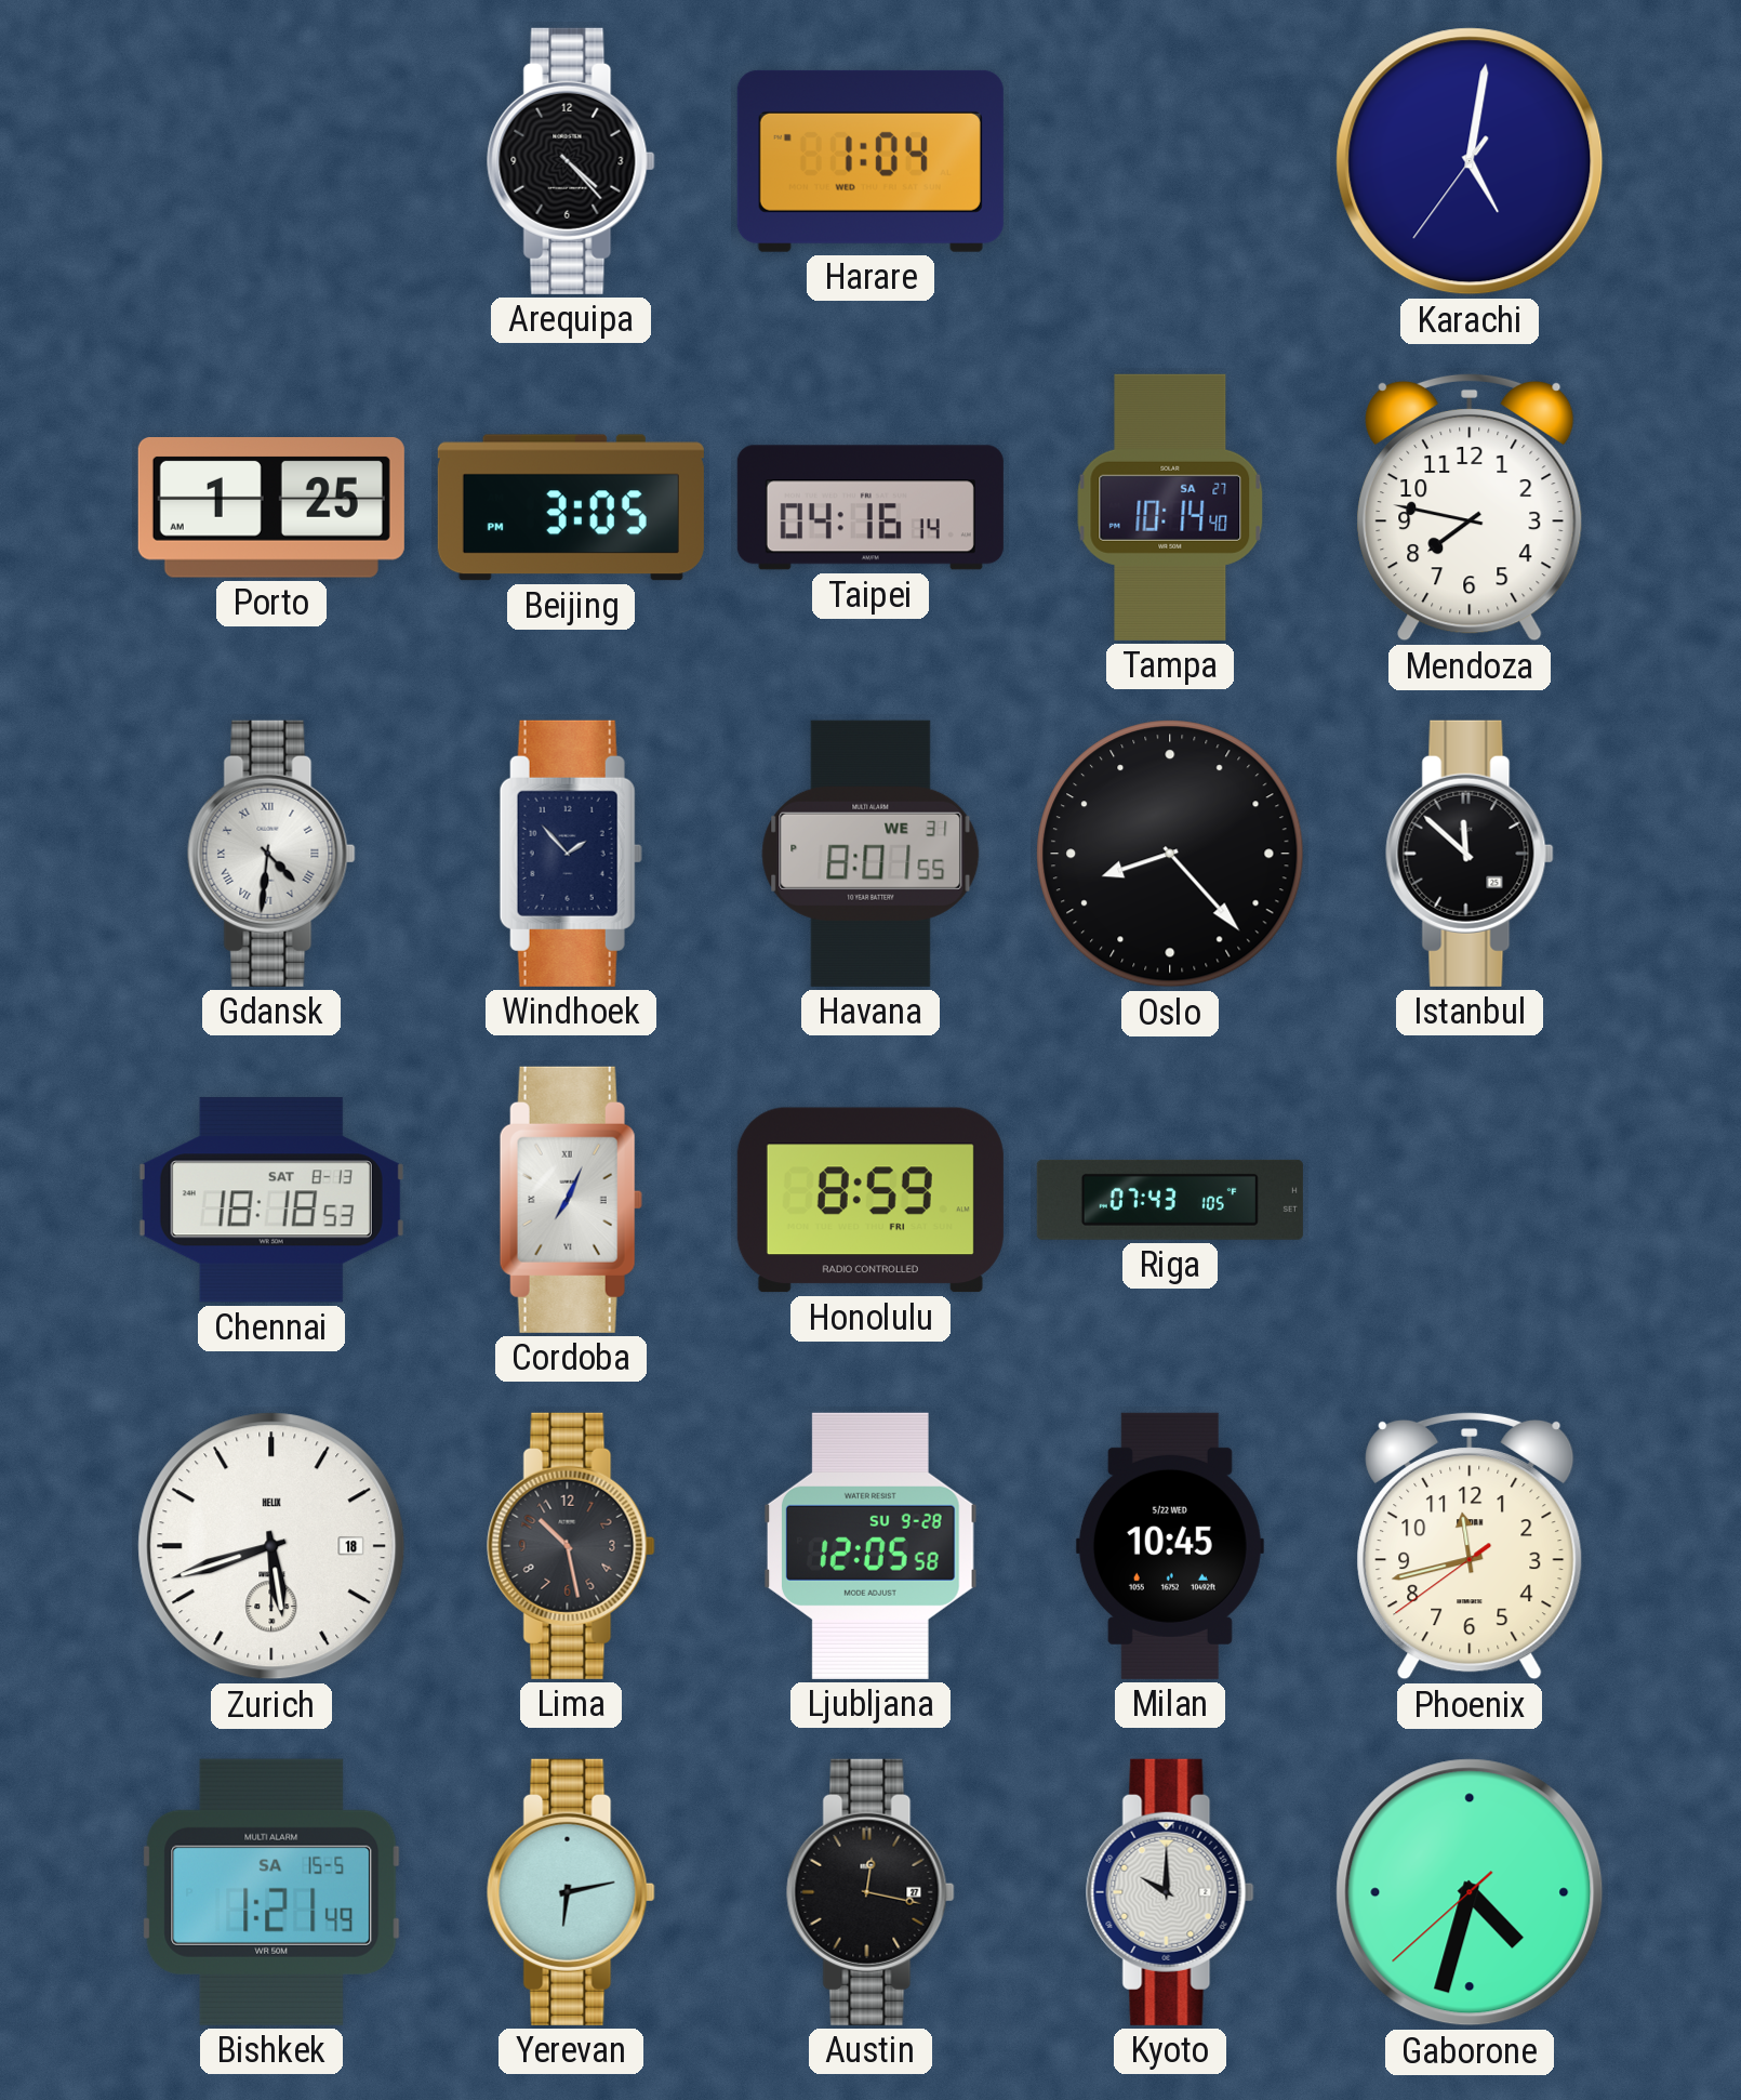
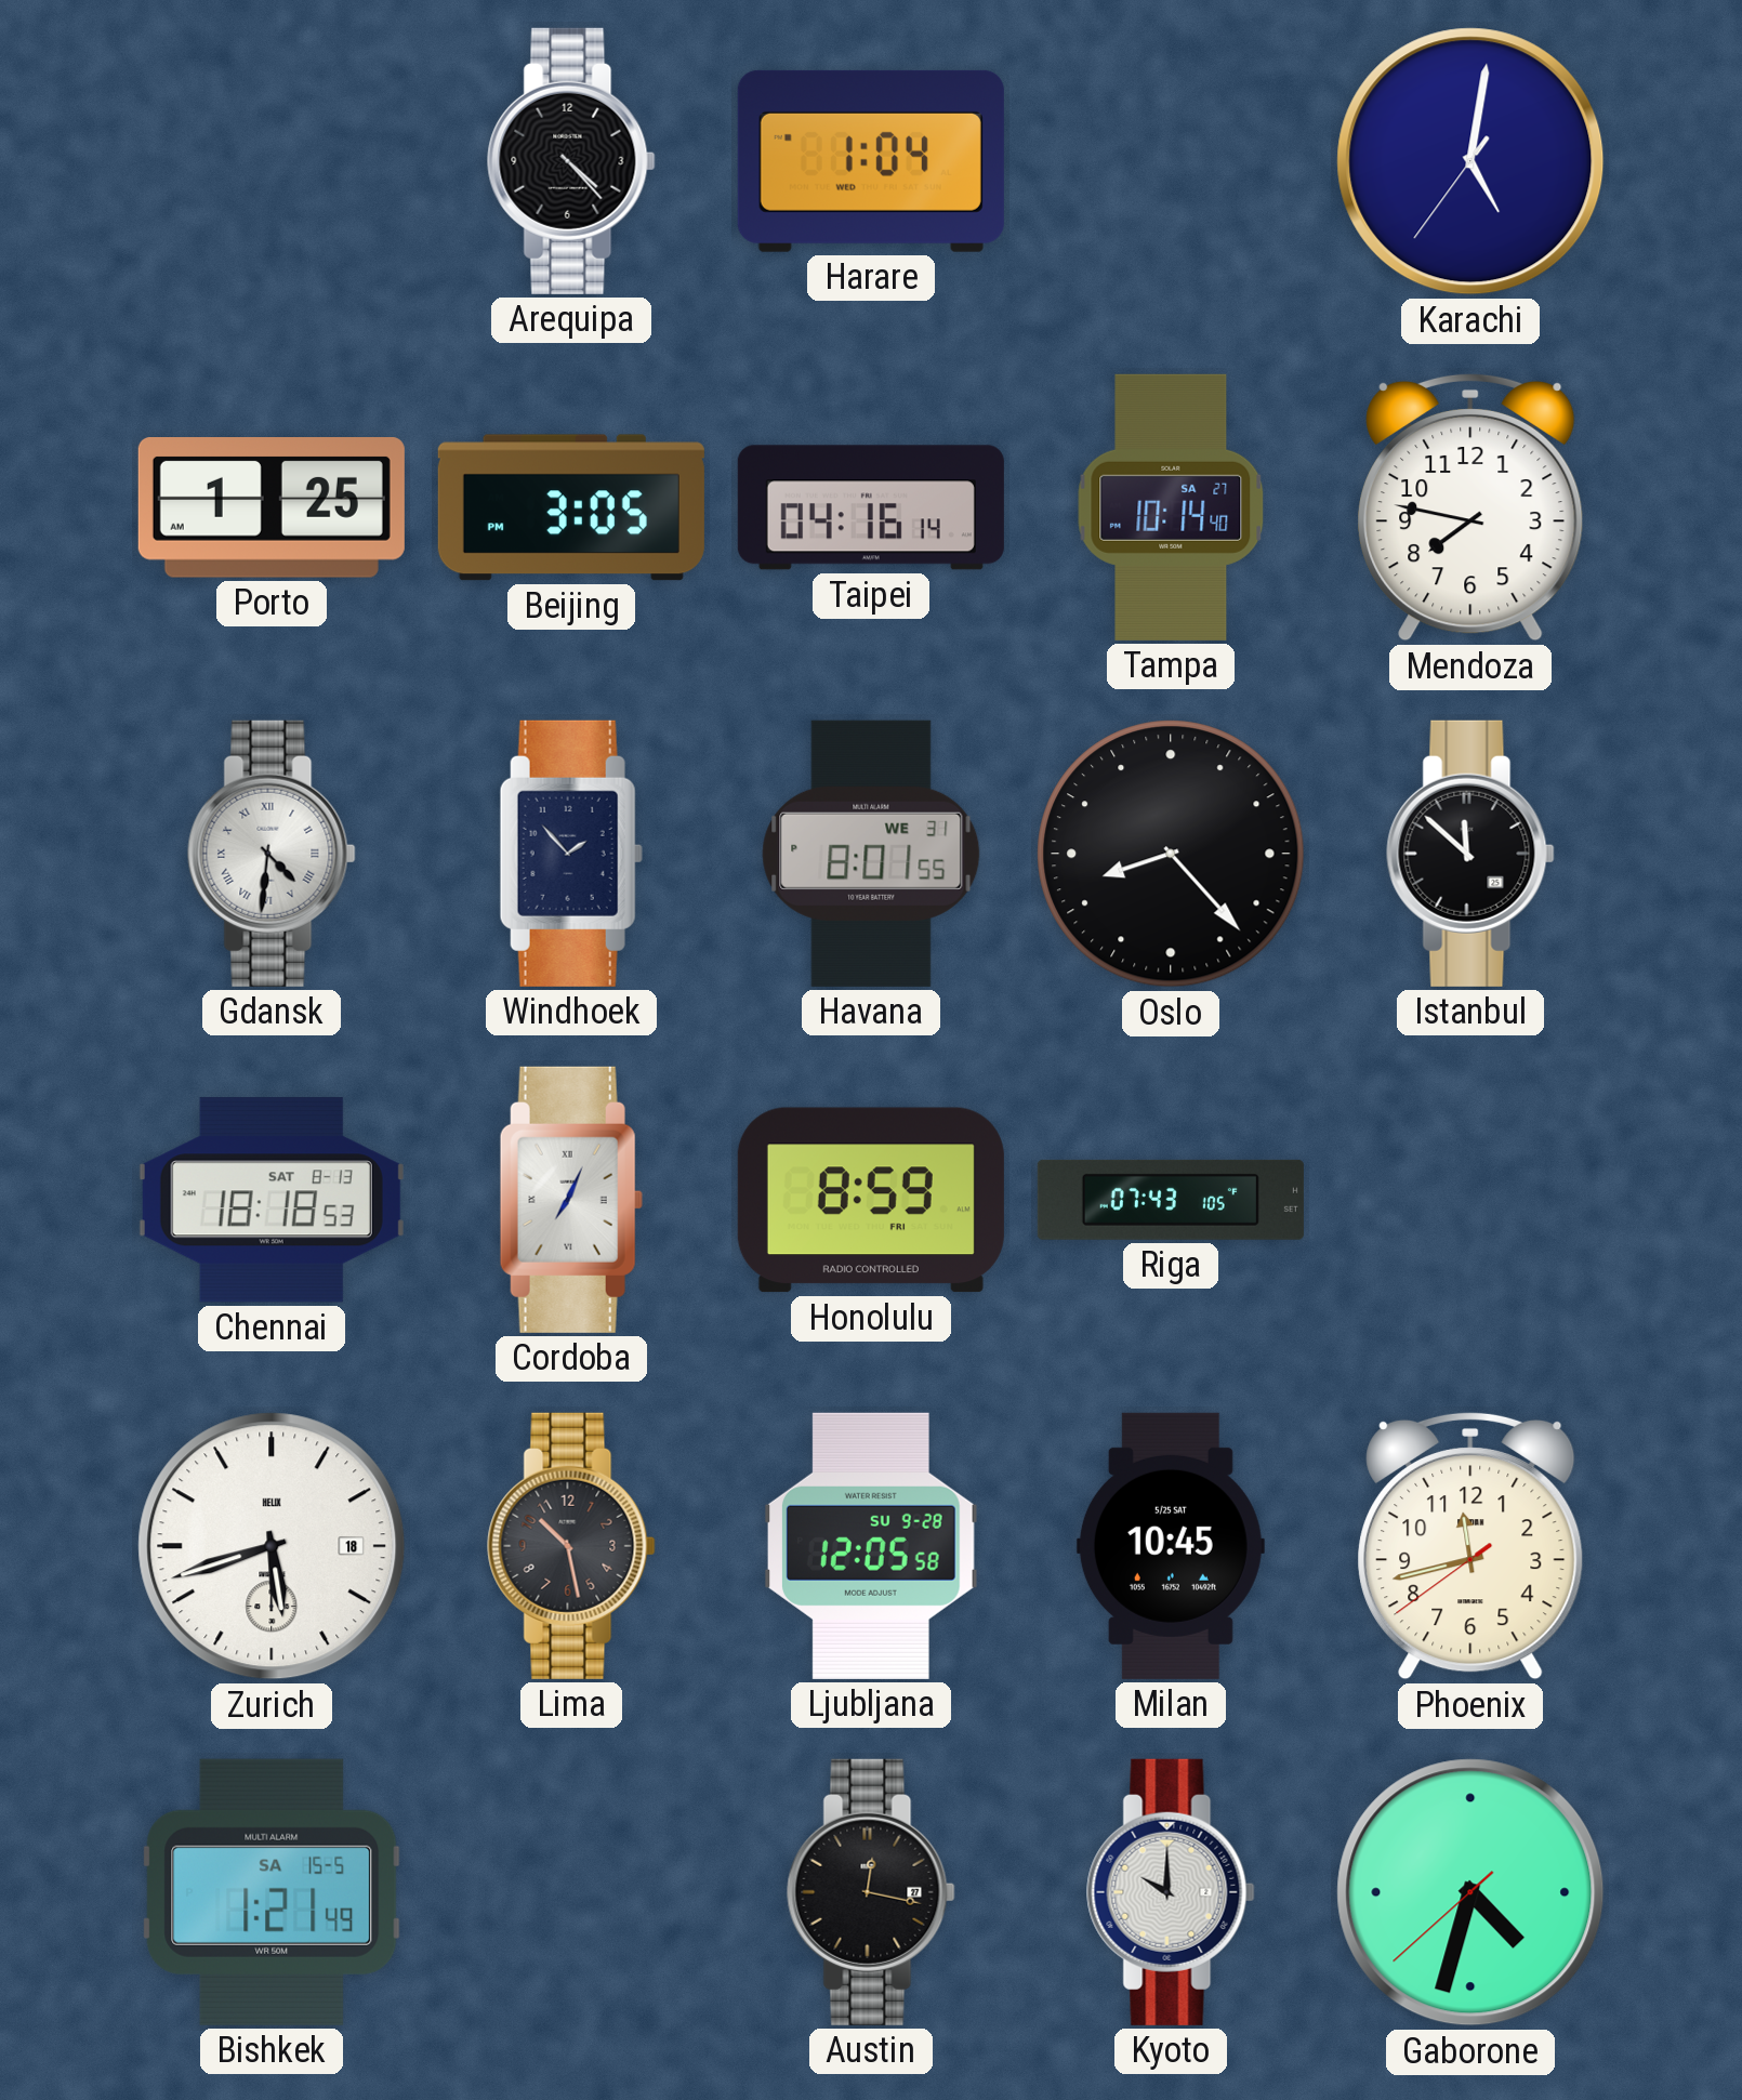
Milan date: 5/22 WED -> 5/25 SAT (1171, 1546)
Yerevan: 6:13 -> none (571, 1892)
